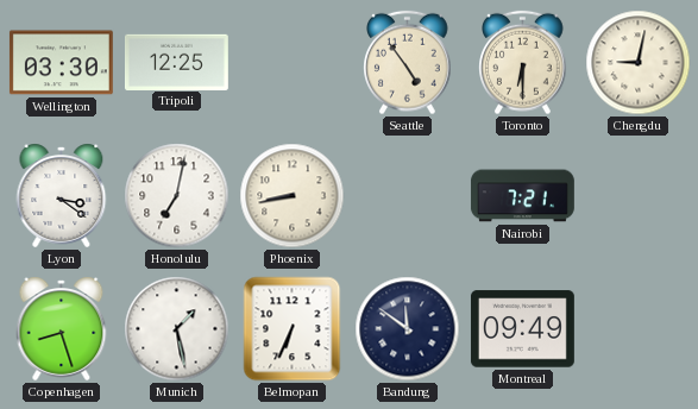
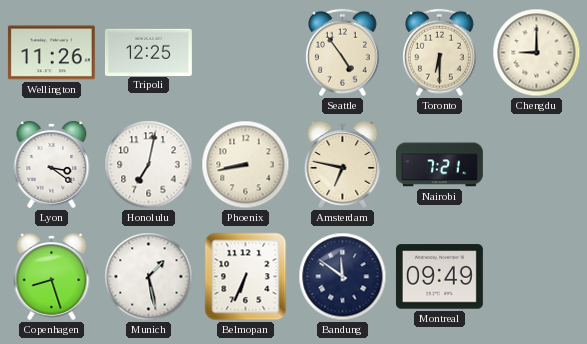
Wellington: 03:30 -> 11:26 (51, 53)
Chengdu: 9:02 -> 9:00 (537, 53)
Amsterdam: none -> 6:47 (343, 164)
